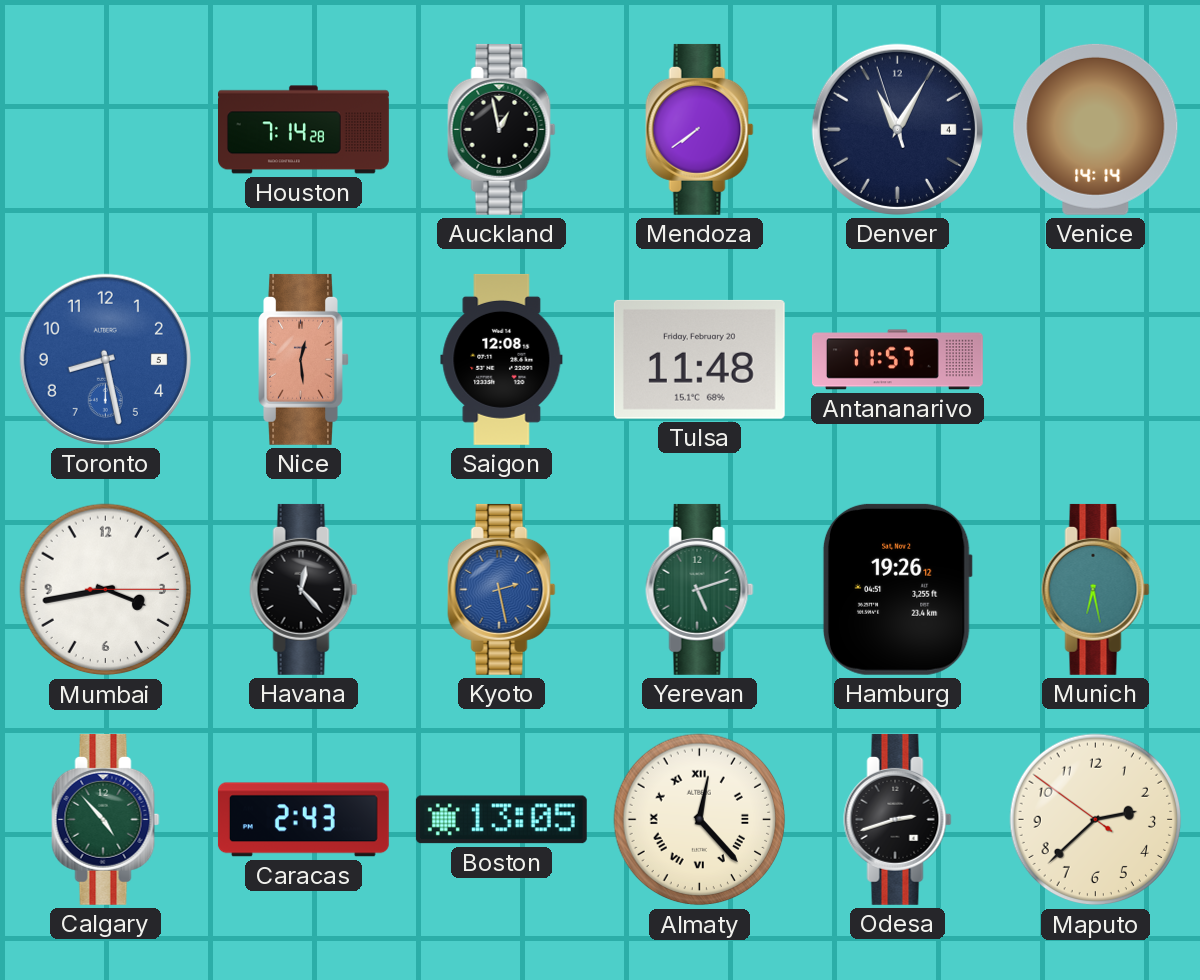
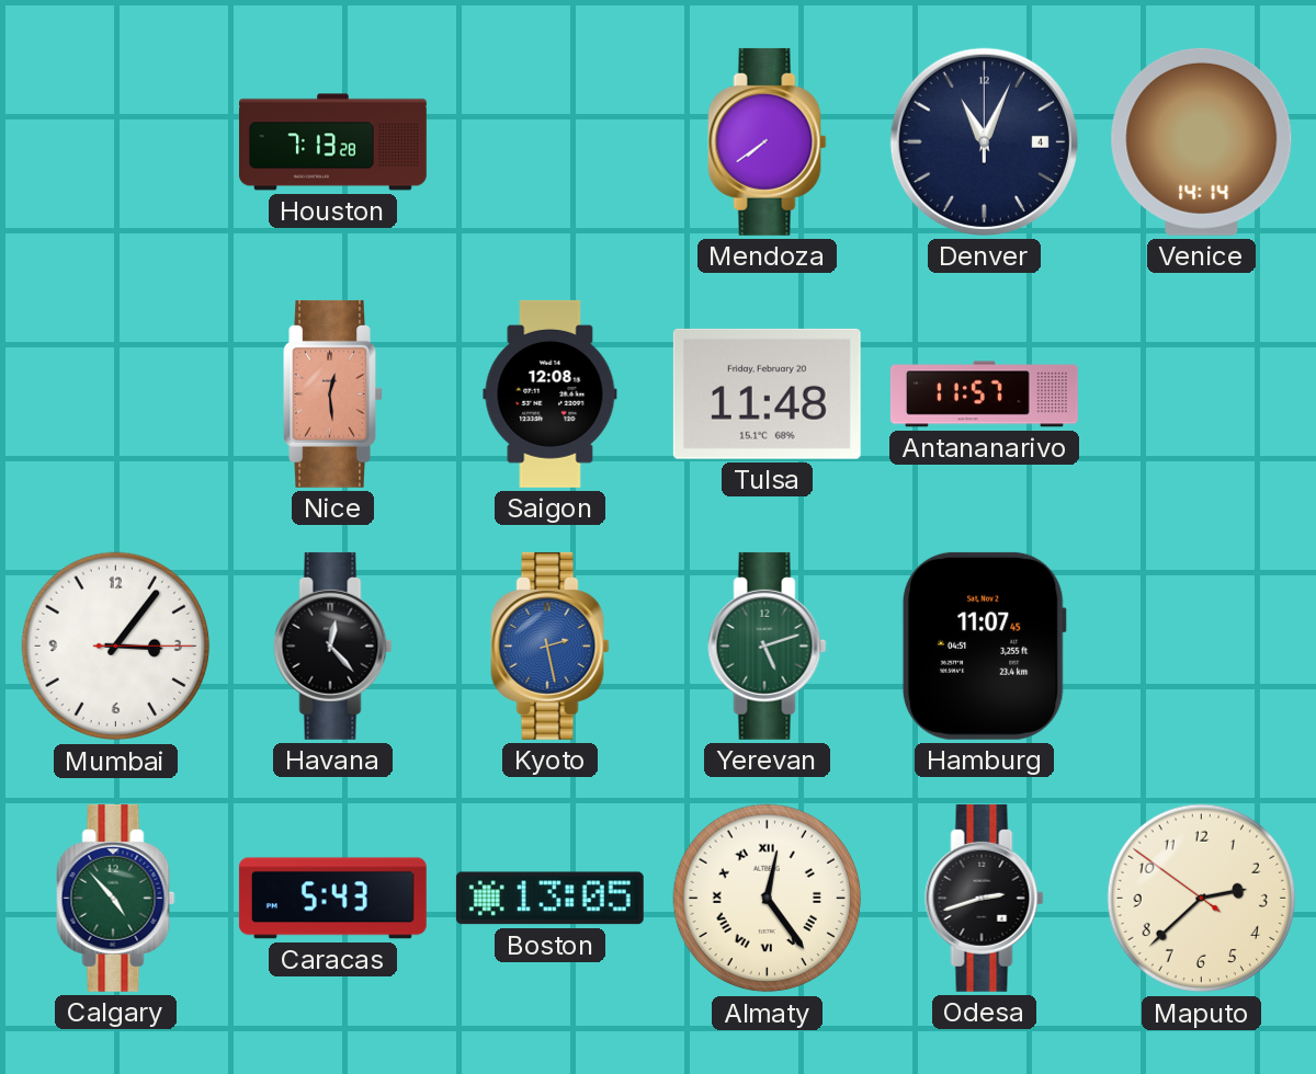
Houston: 7:14 -> 7:13 (333, 142)
Auckland: 12:58 -> none (502, 129)
Denver: 11:04:57 -> 11:04:00 (984, 141)
Toronto: 8:28 -> none (105, 359)
Mumbai: 3:43 -> 3:06 (116, 647)
Hamburg: 19:26 -> 11:07 (984, 645)
Munich: 6:28 -> none (1096, 589)
Caracas: 2:43 -> 5:43 (332, 899)
Almaty: 12:23 -> 12:24 (768, 899)
